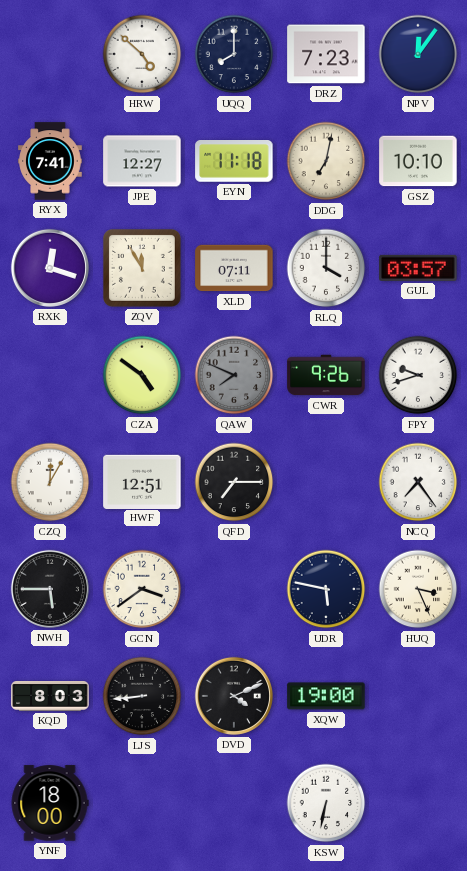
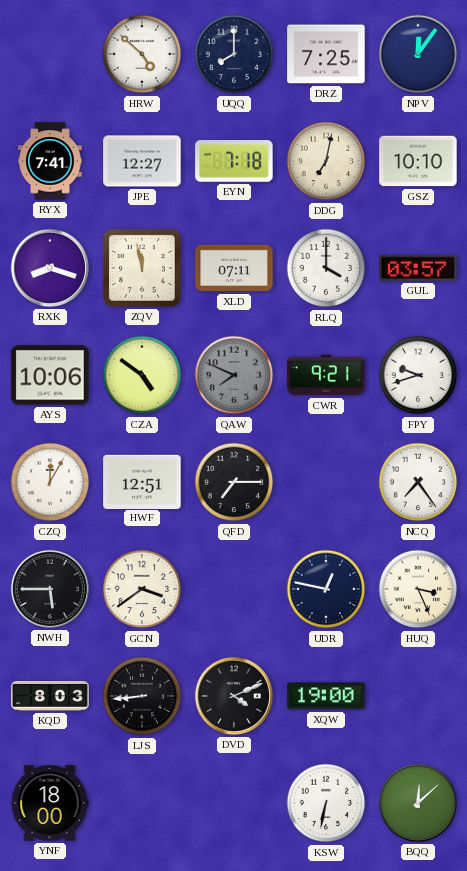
DRZ: 7:23 -> 7:25 (326, 54)
EYN: 11:18 -> 7:18 (234, 162)
RXK: 12:18 -> 8:18 (50, 268)
ZQV: 11:55 -> 11:58 (142, 268)
AYS: none -> 10:06 (50, 375)
CWR: 9:26 -> 9:21 (326, 375)
UDR: 5:47 -> 12:47 (326, 589)
BQQ: none -> 12:08 (418, 803)
